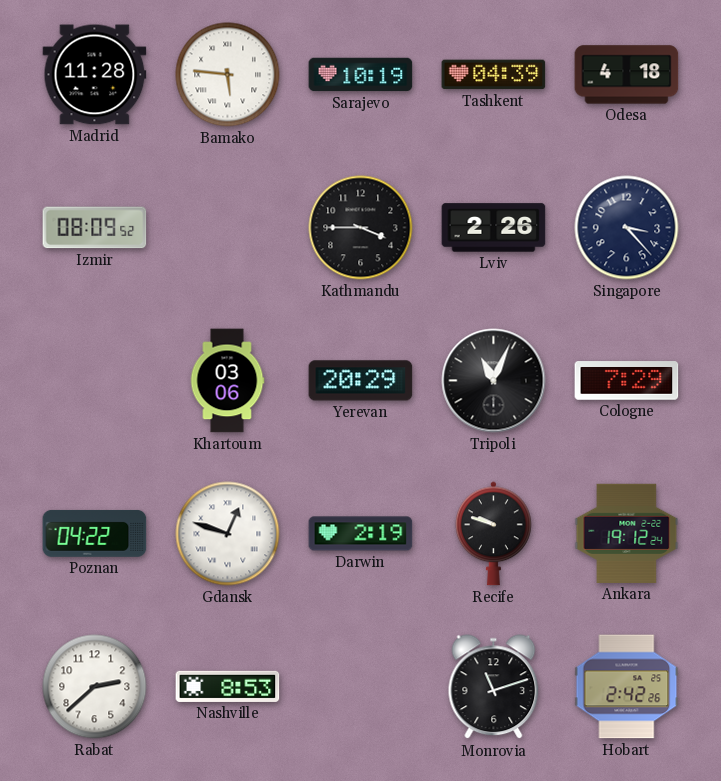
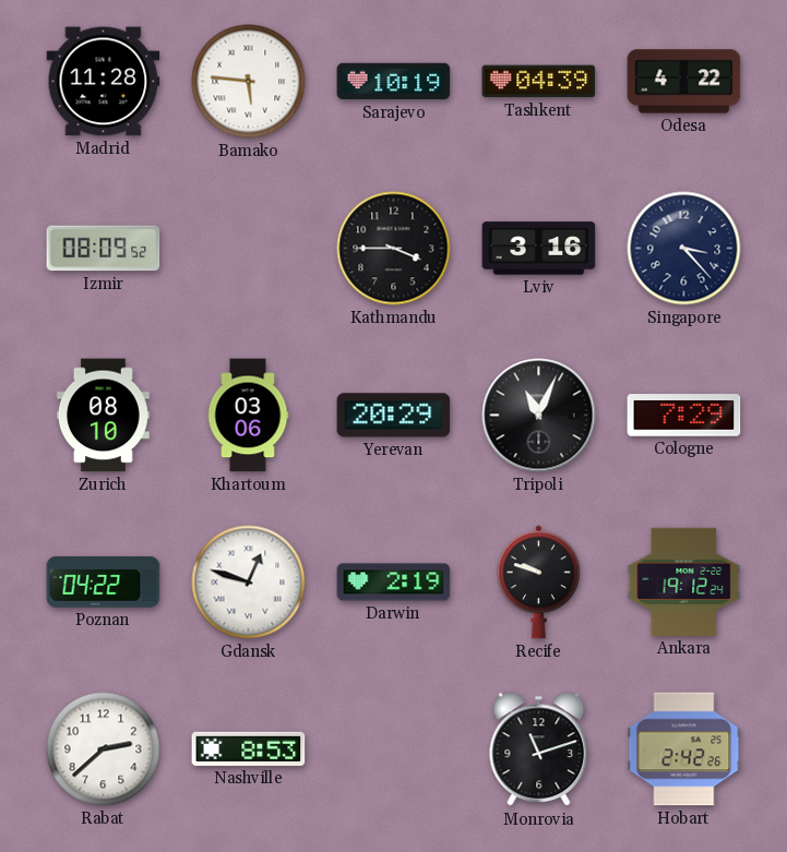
Odesa: 4:18 -> 4:22 (684, 82)
Lviv: 2:26 -> 3:16 (539, 249)
Zurich: none -> 08:10 (103, 416)
